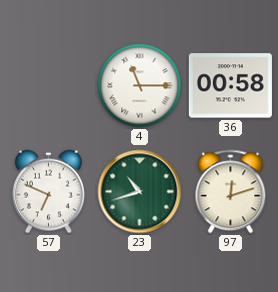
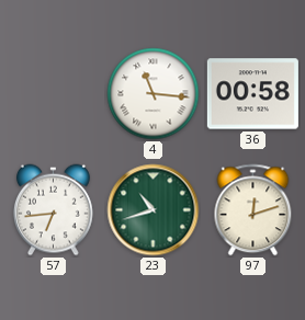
4: 11:15 -> 11:16 (154, 94)
57: 6:49 -> 6:44 (53, 210)
